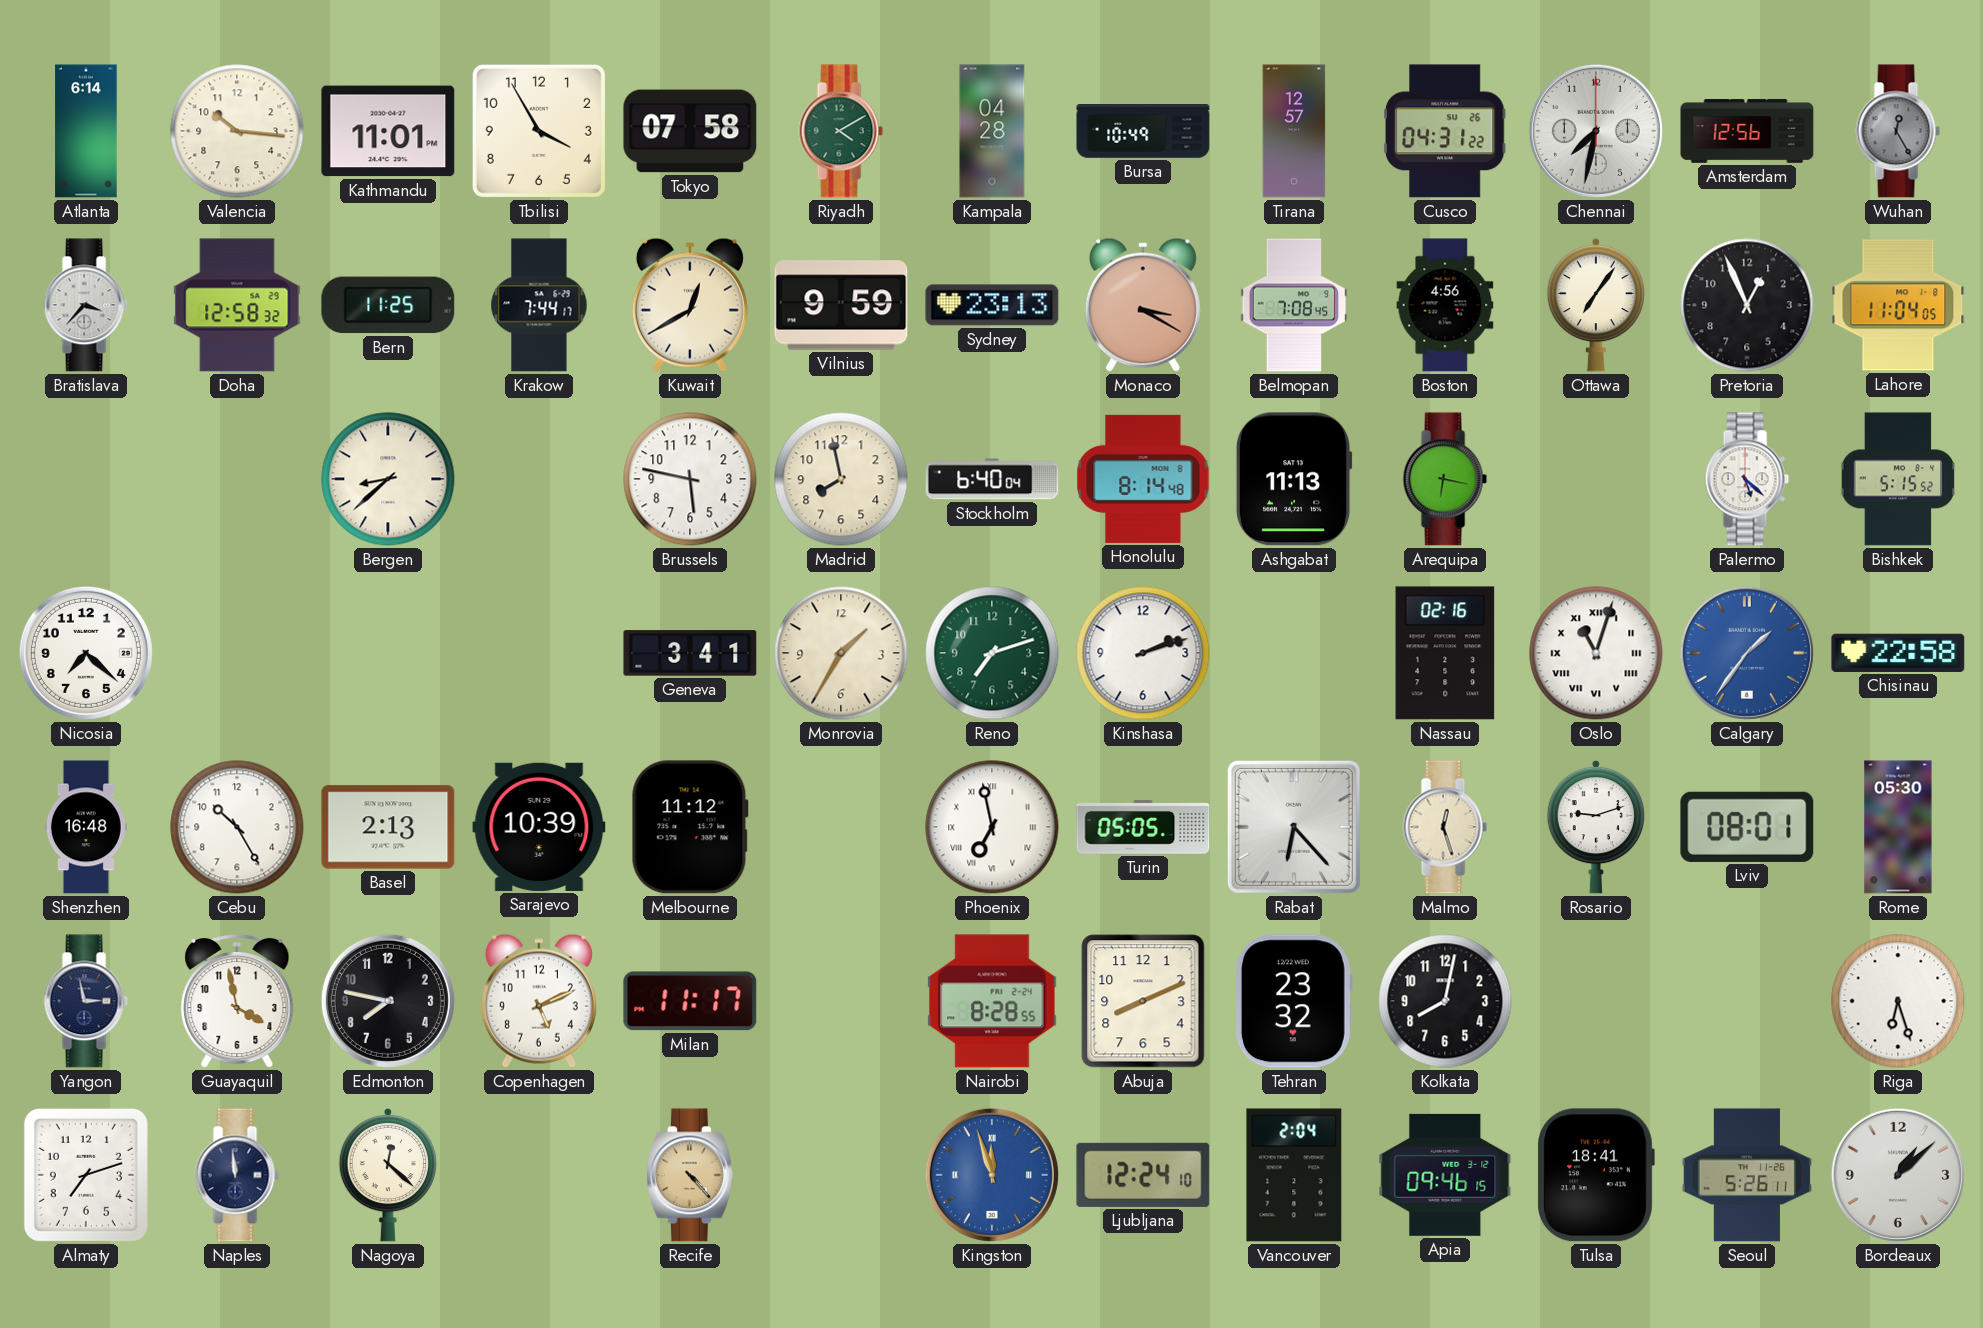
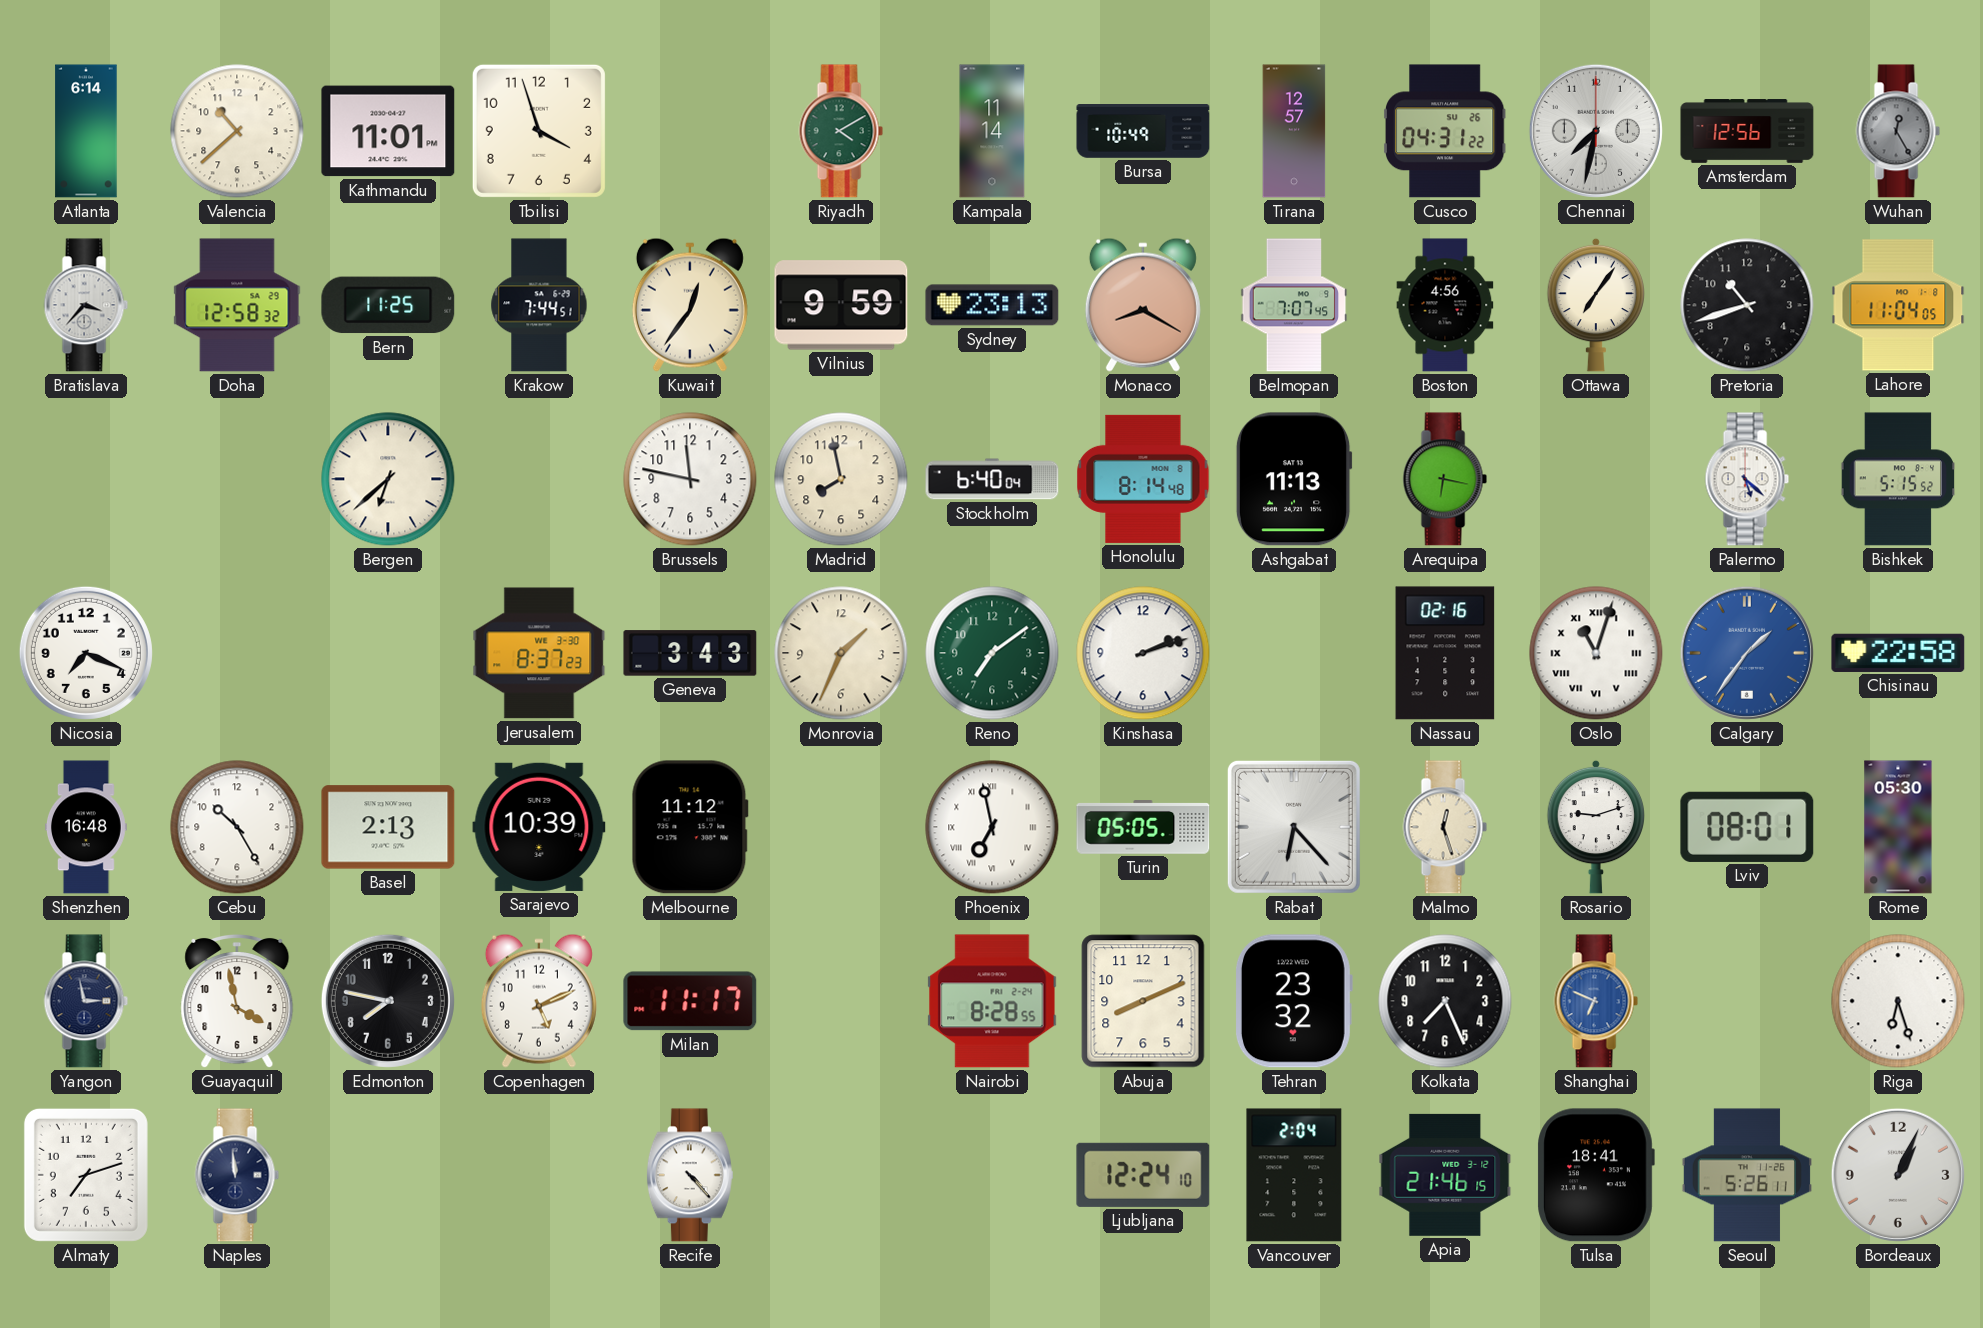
Valencia: 10:16 -> 10:38 (237, 131)
Tbilisi: 3:55 -> 3:57 (539, 131)
Tokyo: 07:58 -> none (690, 131)
Kampala: 04:28 -> 11:14 (992, 131)
Krakow: 7:44:17 -> 7:44:51 (539, 305)
Kuwait: 12:40 -> 12:36 (690, 305)
Monaco: 3:20 -> 8:20 (1143, 305)
Belmopan: 7:08 -> 7:07 (1294, 305)
Pretoria: 12:56 -> 10:42 (1747, 305)
Bergen: 8:38 -> 6:38 (388, 479)
Brussels: 5:47 -> 11:47 (690, 479)
Nicosia: 7:22 -> 7:19 (86, 653)
Jerusalem: none -> 8:37 (539, 653)
Geneva: 3:41 -> 3:43 (690, 653)
Monrovia: 1:35 -> 1:34 (841, 653)
Reno: 7:12 -> 7:09 (992, 653)
Kolkata: 8:02 -> 7:26 (1445, 1001)
Shanghai: none -> 6:49 (1596, 1001)
Nagoya: 12:22 -> none (388, 1175)
Recife dial: champagne -> white (690, 1175)
Kingston: 11:57 -> none (992, 1175)
Apia: 09:46 -> 21:46 (1445, 1175)
Bordeaux: 1:08 -> 1:04 (1898, 1175)
